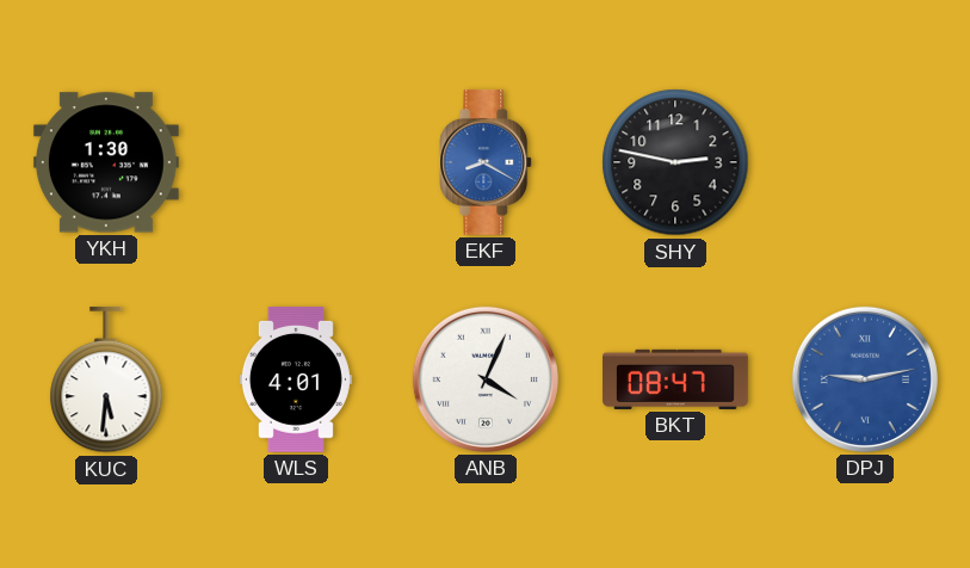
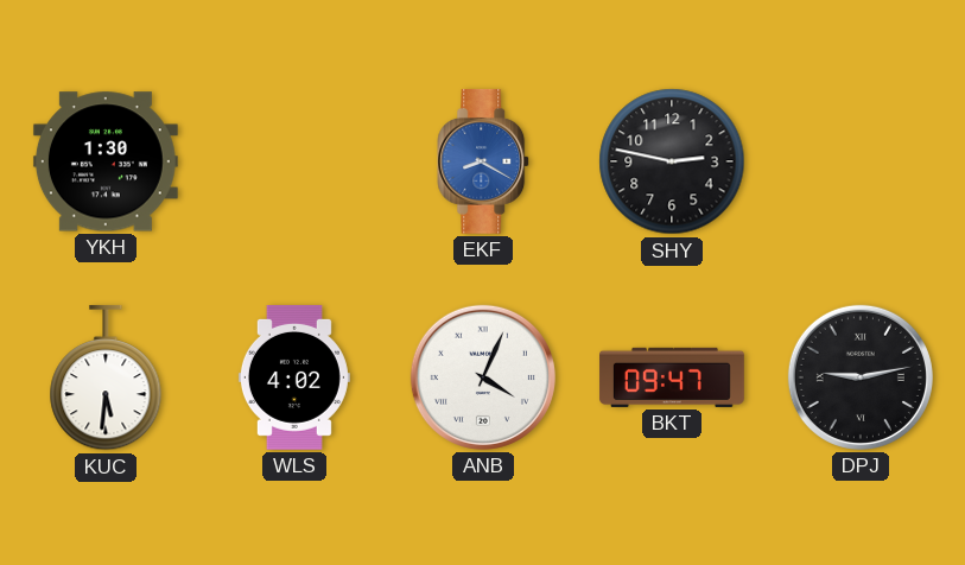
WLS: 4:01 -> 4:02 (294, 377)
BKT: 08:47 -> 09:47 (673, 377)
DPJ dial: blue -> black (861, 377)
